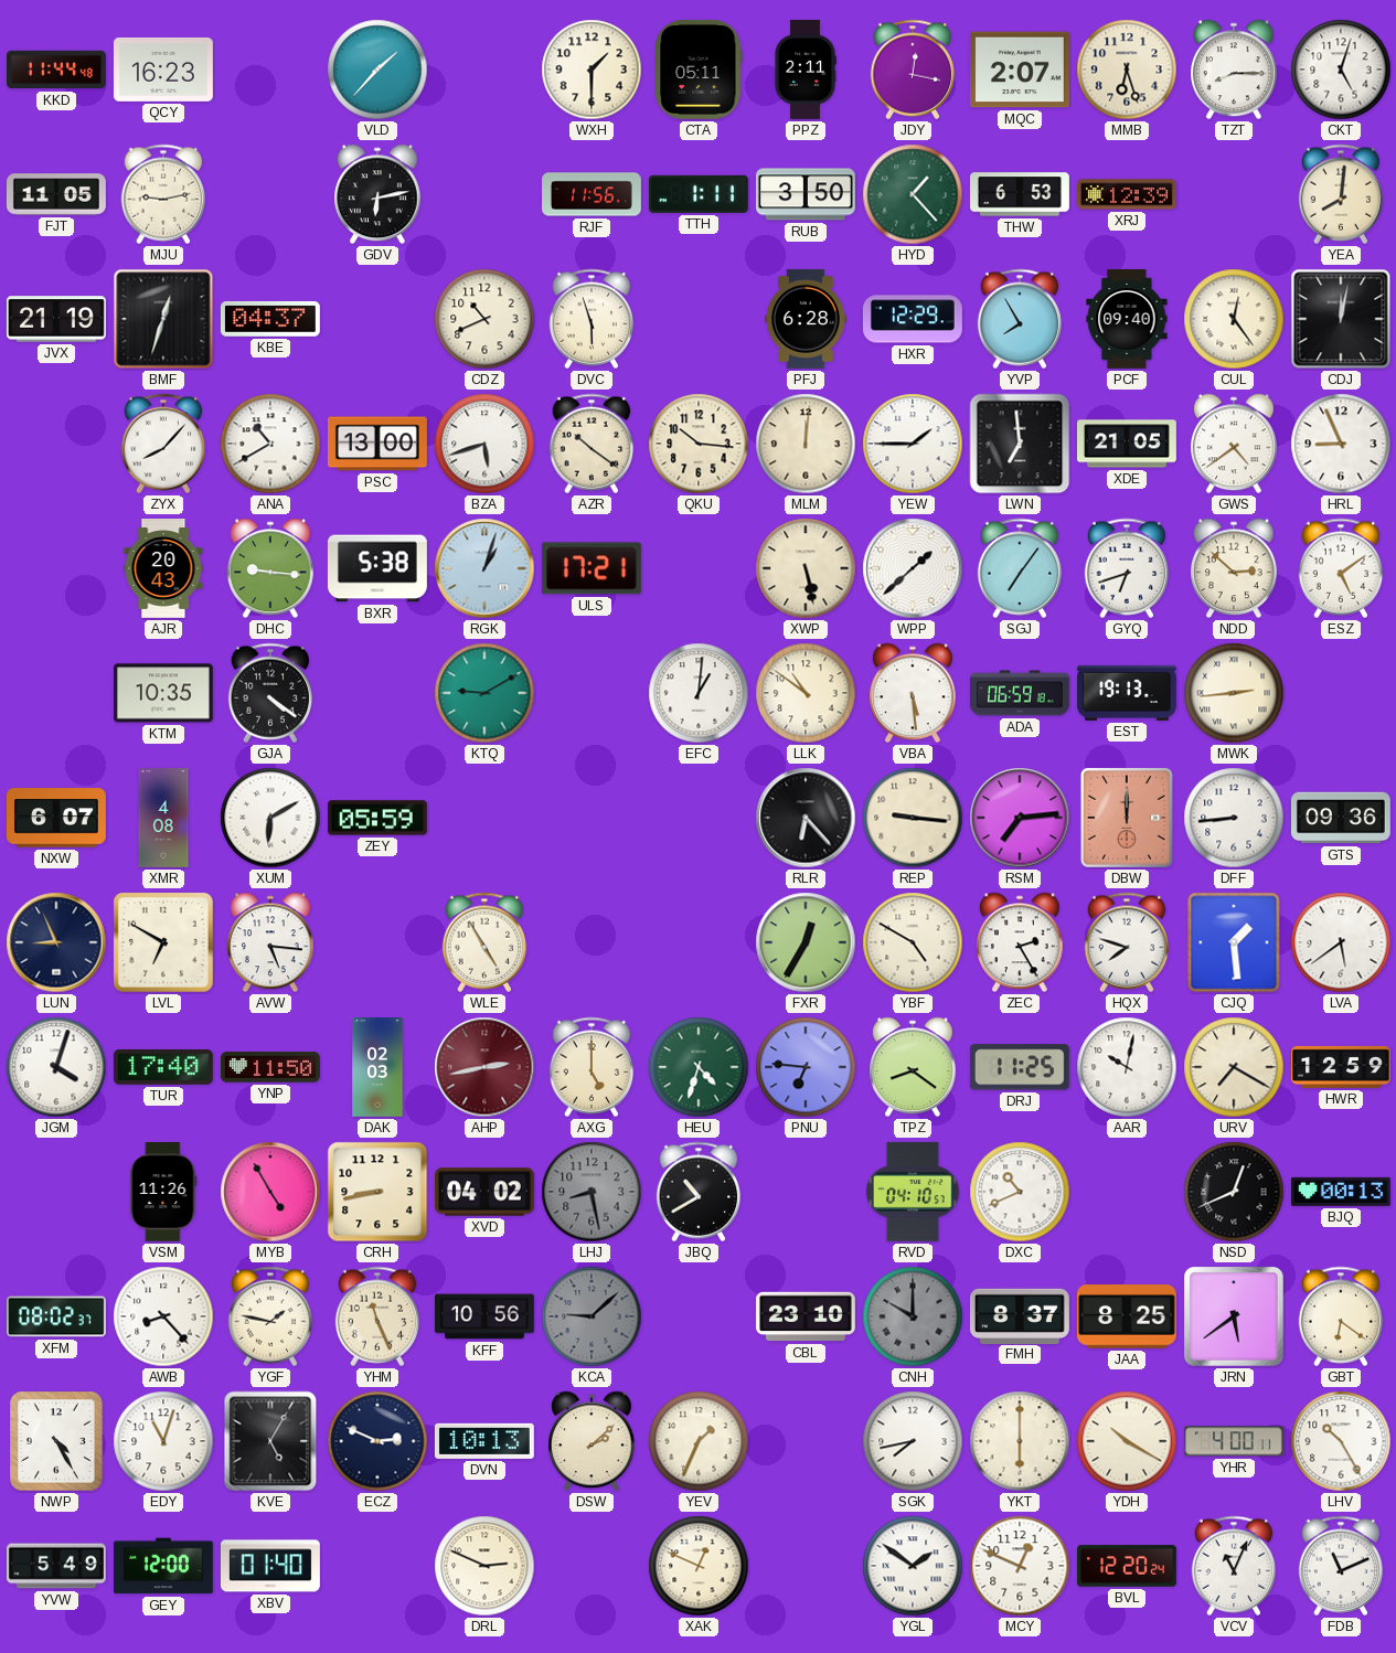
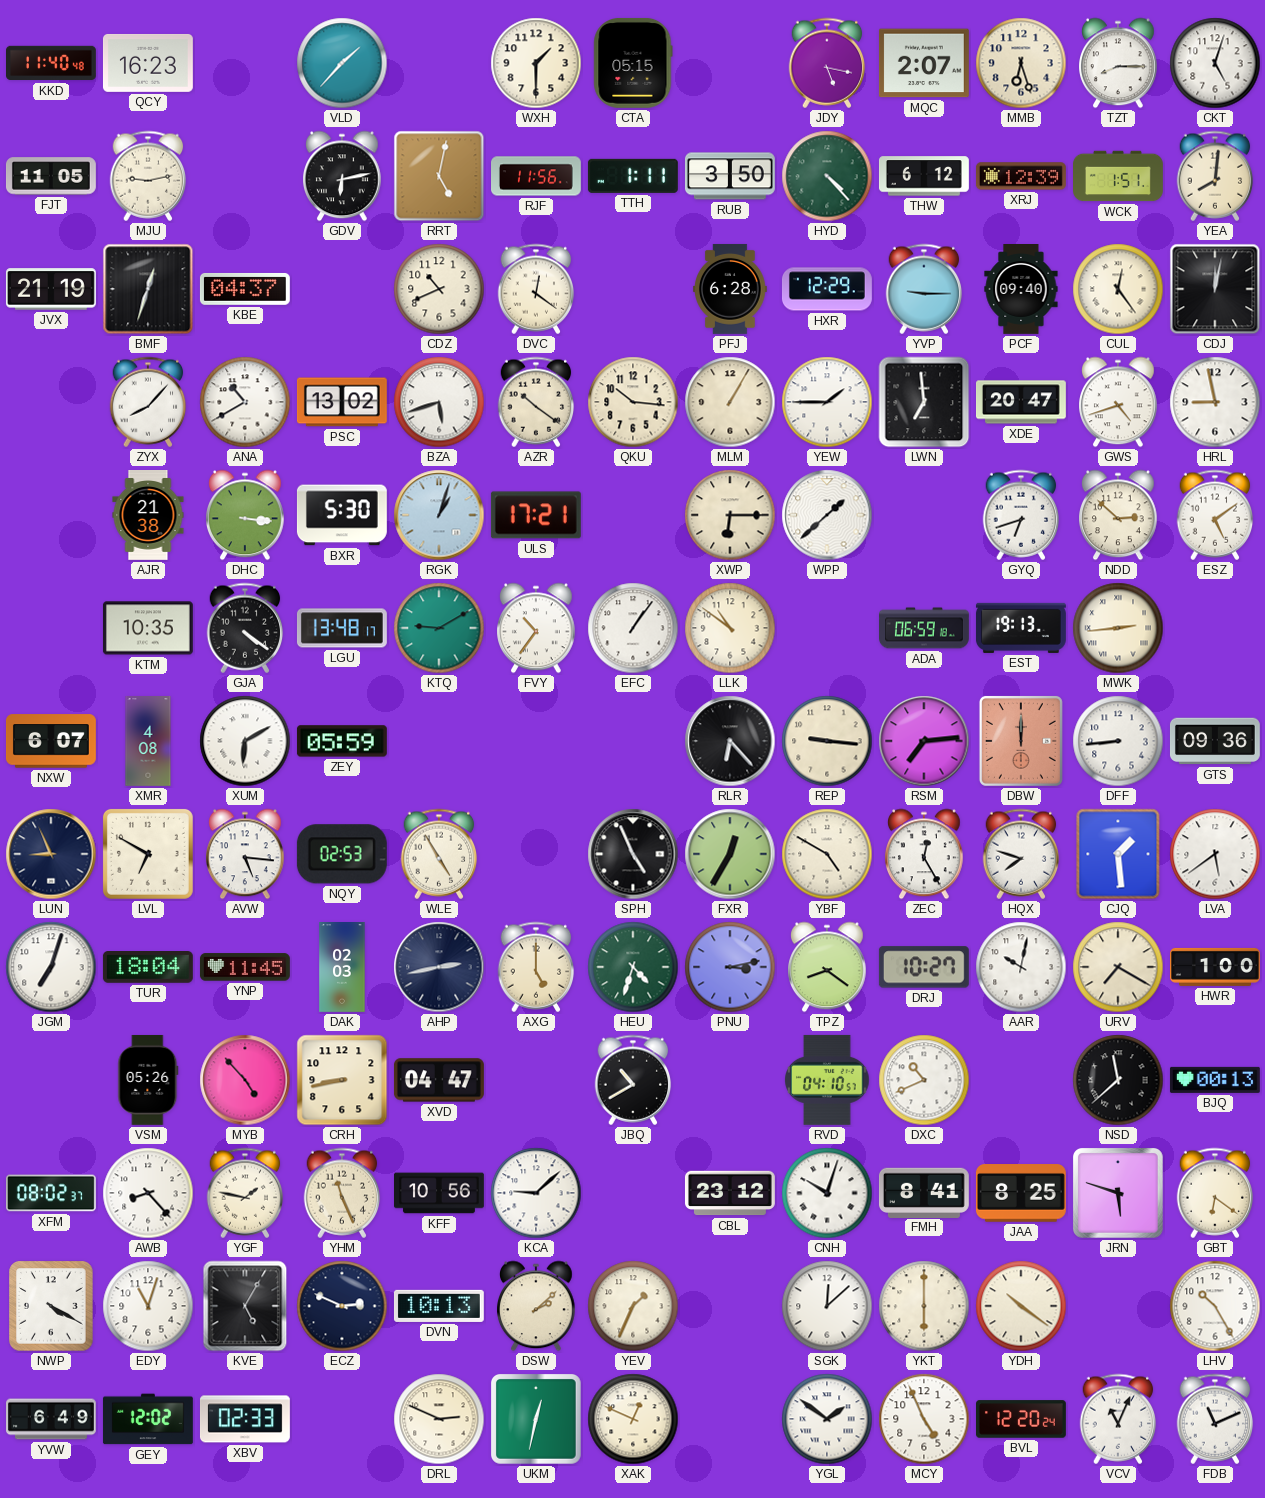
KKD: 11:44 -> 11:40 (52, 63)
CTA: 05:11 -> 05:15 (633, 63)
PPZ: 2:11 -> none (806, 71)
JDY: 12:17 -> 5:17 (827, 63)
RRT: none -> 5:02 (439, 176)
HYD: 1:23 -> 4:23 (827, 176)
THW: 6:53 -> 6:12 (924, 176)
WCK: none -> 1:51 (1119, 176)
DVC: 5:57 -> 12:21 (536, 289)
YVP: 7:55 -> 9:15 (924, 289)
PSC: 13:00 -> 13:02 (342, 402)
MLM: 12:01 -> 1:05 (730, 402)
XDE: 21:05 -> 20:47 (1022, 402)
GWS: 4:39 -> 4:42 (1119, 402)
HRL: 8:56 -> 8:58 (1215, 402)
AJR: 20:43 -> 21:38 (148, 516)
DHC: 9:16 -> 3:16 (246, 515)
BXR: 5:38 -> 5:30 (342, 515)
XWP: 5:28 -> 6:15 (730, 515)
SGJ: 7:06 -> none (1020, 568)
LGU: none -> 13:48 (342, 628)
FVY: none -> 10:36 (537, 628)
EFC: 1:01 -> 1:06 (633, 628)
VBA: 5:29 -> none (914, 693)
NQY: none -> 02:53 (342, 854)
SPH: none -> 4:56 (633, 854)
ZEC: 2:25 -> 12:25 (925, 854)
JGM: 4:03 -> 7:03 (51, 967)
TUR: 17:40 -> 18:04 (148, 968)
YNP: 11:50 -> 11:45 (245, 967)
AHP dial: burgundy -> navy (439, 967)
PNU: 6:46 -> 3:13 (730, 967)
DRJ: 11:25 -> 10:27 (924, 967)
HWR: 12:59 -> 1:00 (1216, 967)
VSM: 11:26 -> 05:26 (148, 1080)
MYB: 4:55 -> 4:53 (245, 1080)
XVD: 04:02 -> 04:47 (439, 1080)
LHJ: 8:28 -> none (592, 1192)
NSD: 12:41 -> 11:38 (1118, 1080)
KCA dial: grey -> white (536, 1193)
CBL: 23:10 -> 23:12 (730, 1193)
CNH: 10:00 -> 10:03 (827, 1193)
CNH dial: grey -> white (827, 1193)
FMH: 8:37 -> 8:41 (924, 1192)
JRN: 5:39 -> 5:48 (1119, 1194)
NWP: 4:25 -> 4:20 (51, 1306)
SGK: 7:43 -> 12:08 (827, 1306)
YDH: 10:20 -> 10:21 (1021, 1306)
YHR: 4:00 -> none (1234, 1441)
YVW: 5:49 -> 6:49 (52, 1419)
GEY: 12:00 -> 12:02 (148, 1419)
XBV: 01:40 -> 02:33 (245, 1419)
UKM: none -> 12:32 (537, 1420)
MCY: 12:49 -> 4:56 (924, 1419)
